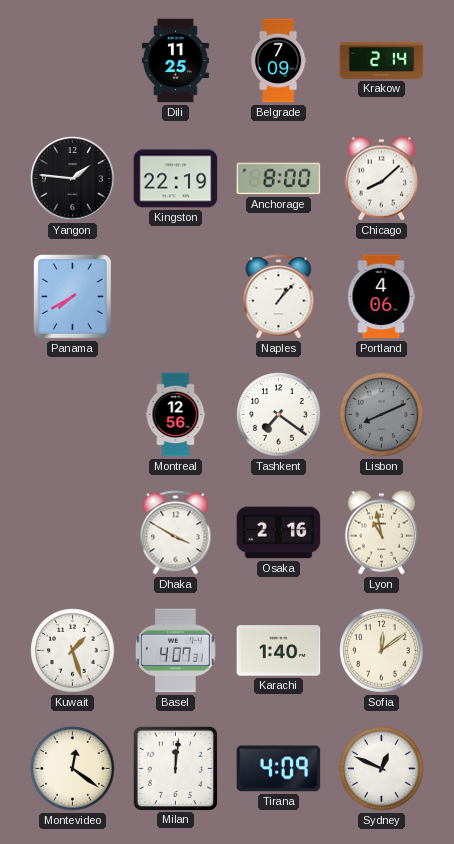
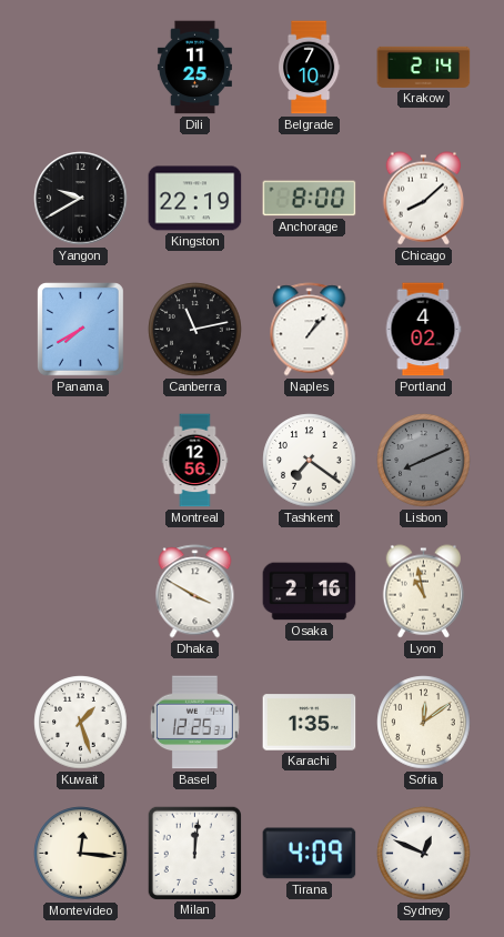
Belgrade: 7:09 -> 7:10 (309, 68)
Yangon: 1:46 -> 9:40 (81, 199)
Canberra: none -> 11:13 (195, 330)
Portland: 4:06 -> 4:02 (423, 330)
Basel: 4:07 -> 12:25 (194, 723)
Karachi: 1:40 -> 1:35 (310, 723)
Montevideo: 12:21 -> 12:16 (81, 854)
